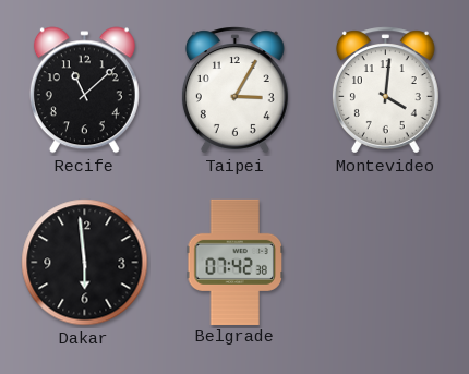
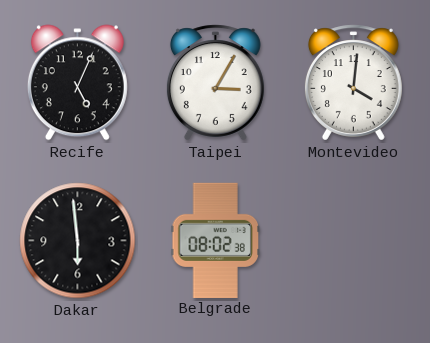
Recife: 11:08 -> 5:04 (77, 83)
Belgrade: 07:42 -> 08:02 (216, 240)
